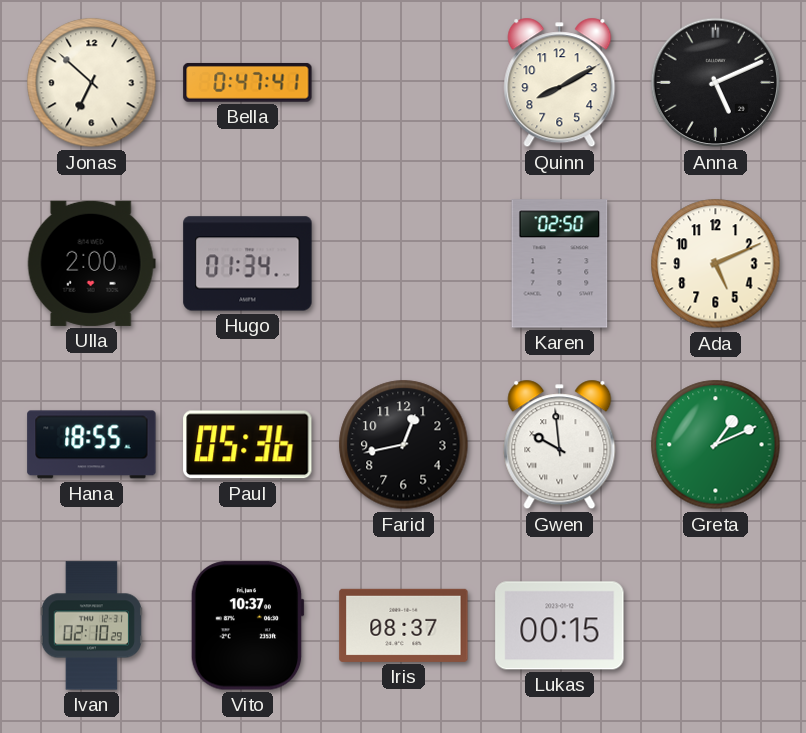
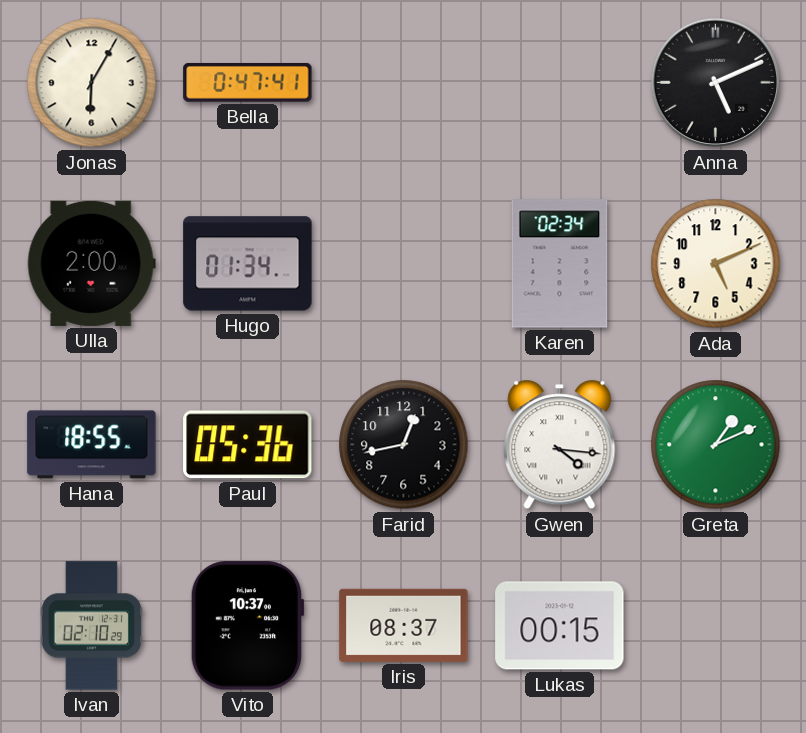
Jonas: 6:52 -> 6:05 (92, 83)
Quinn: 8:10 -> none (560, 83)
Karen: 02:50 -> 02:34 (560, 264)
Gwen: 9:59 -> 4:16 (560, 445)
